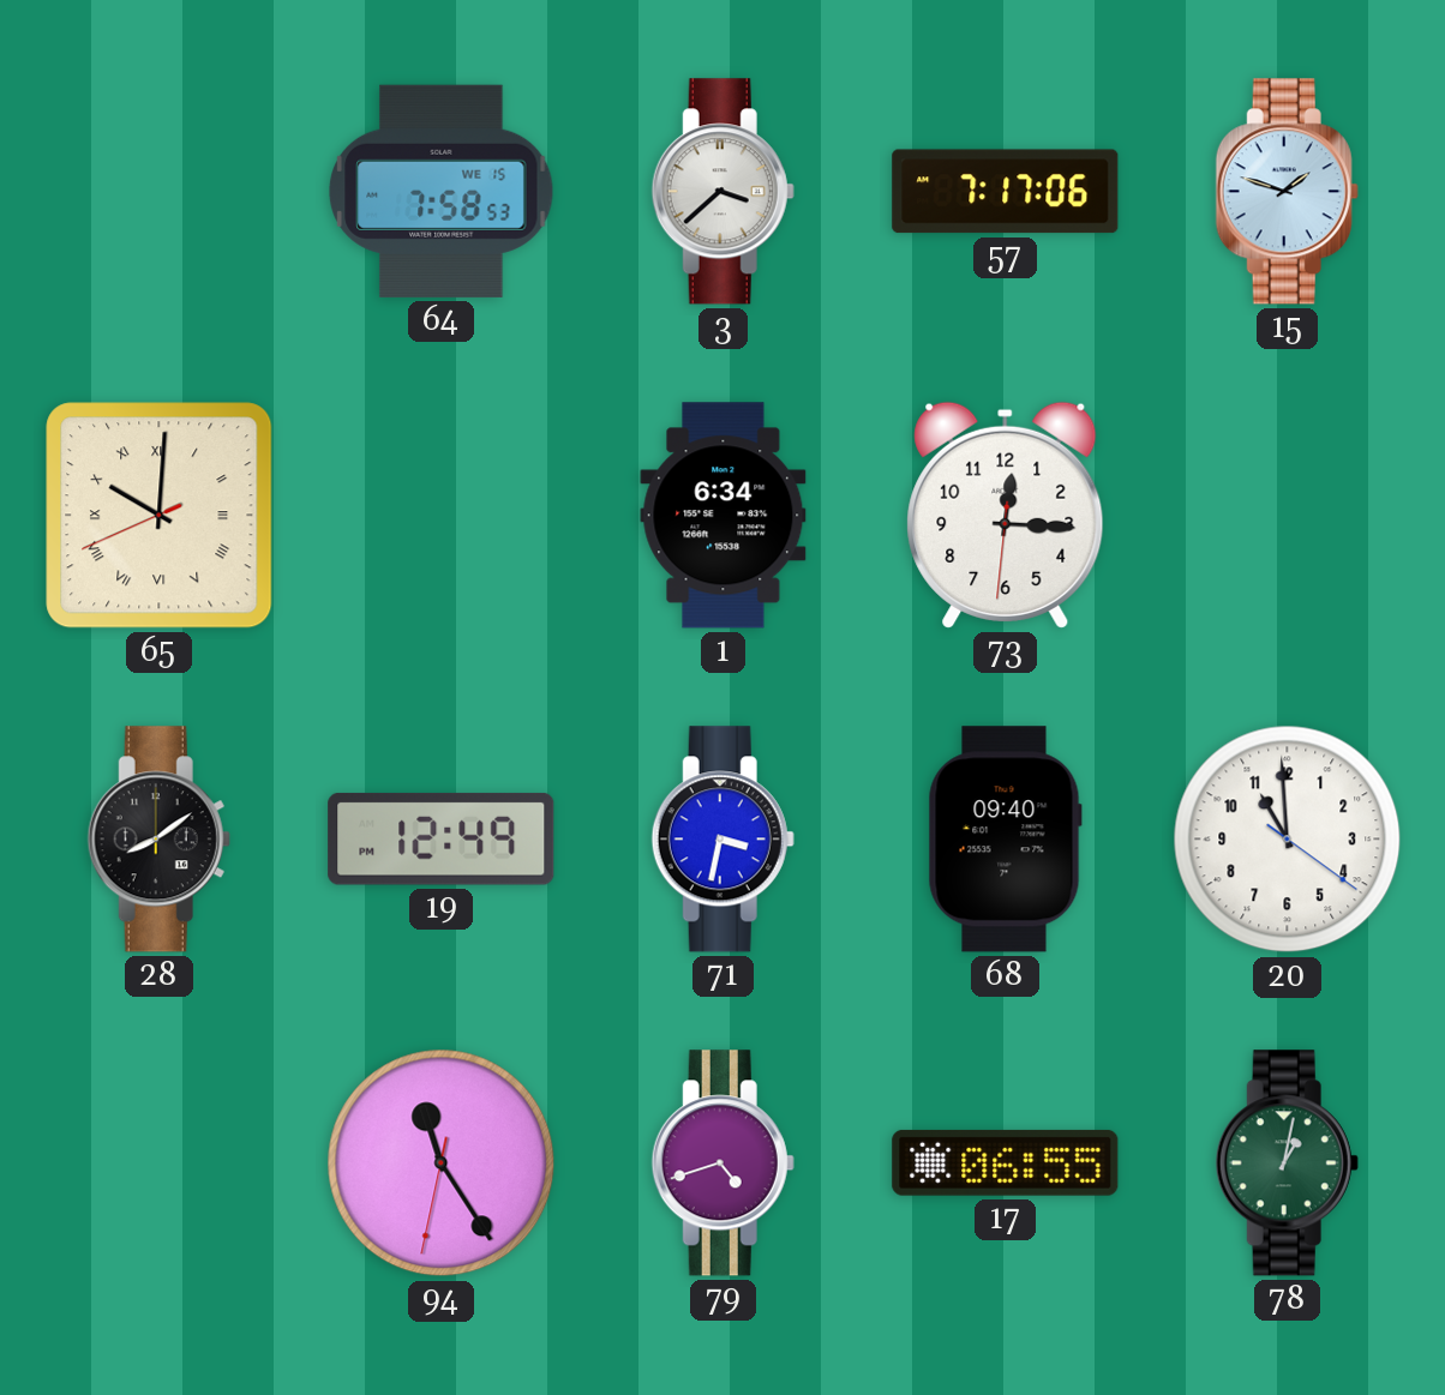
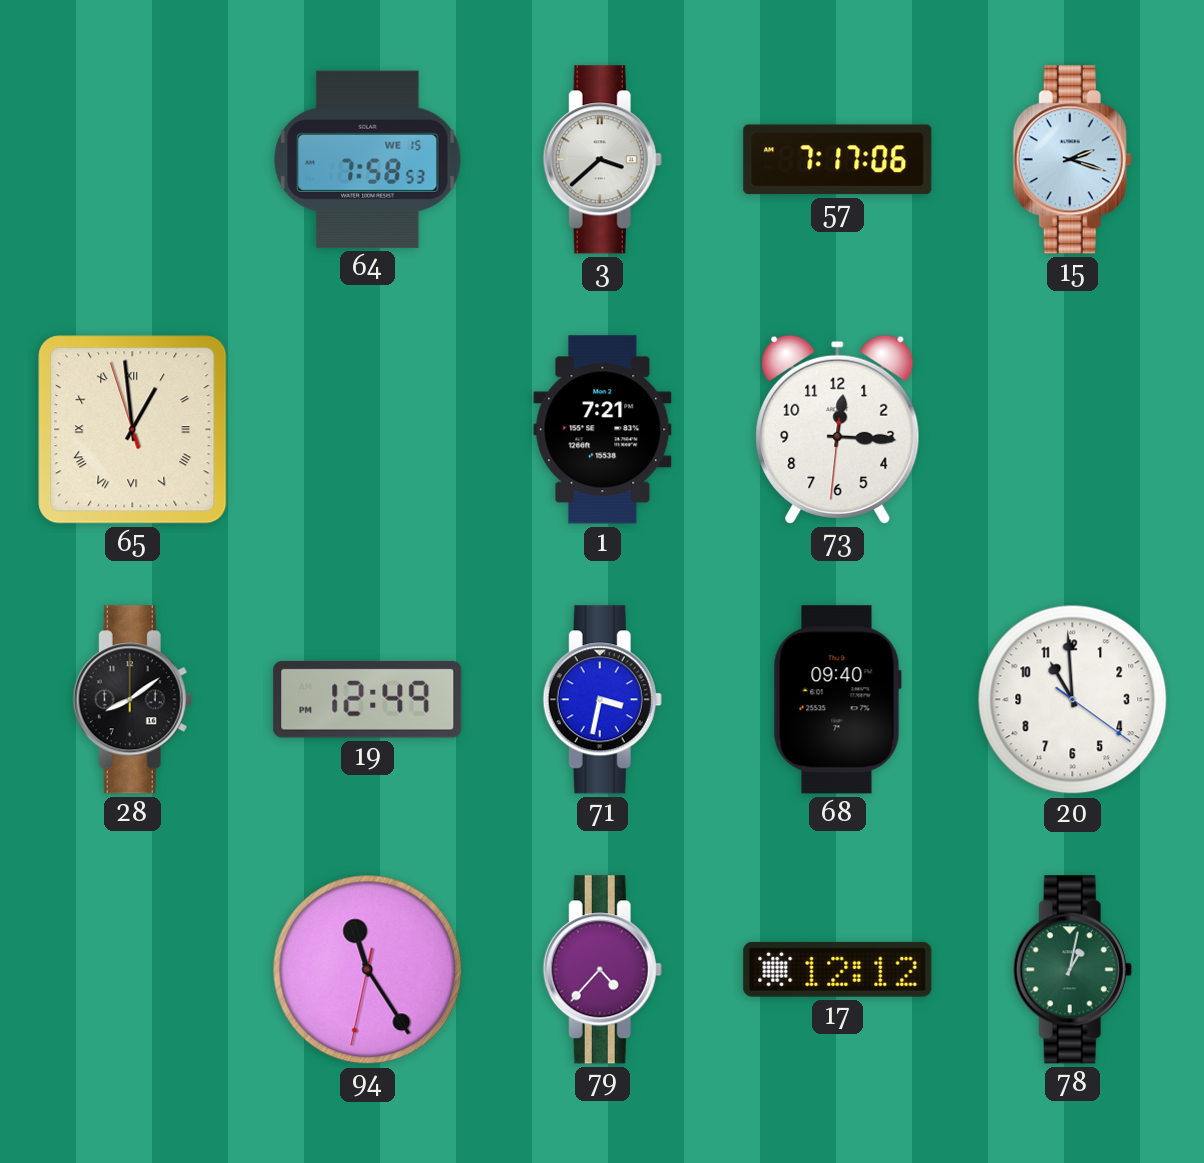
15: 1:48 -> 2:18 (1072, 160)
65: 10:00 -> 12:58 (133, 430)
1: 6:34 -> 7:21 (603, 430)
79: 4:42 -> 4:37 (602, 970)
17: 06:55 -> 12:12 (838, 969)
